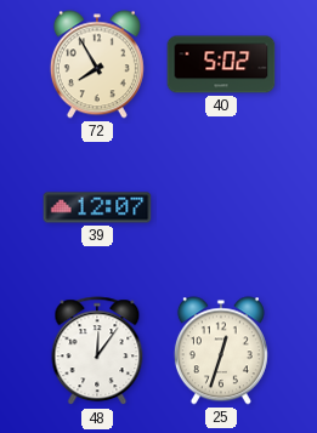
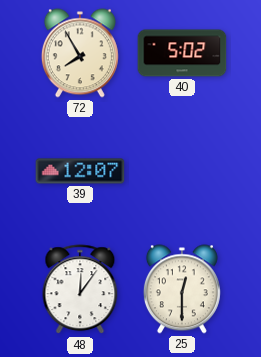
25: 12:33 -> 12:30 (182, 289)
